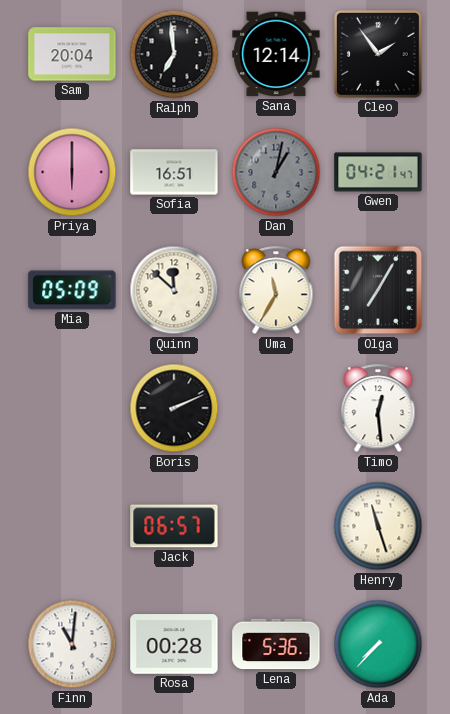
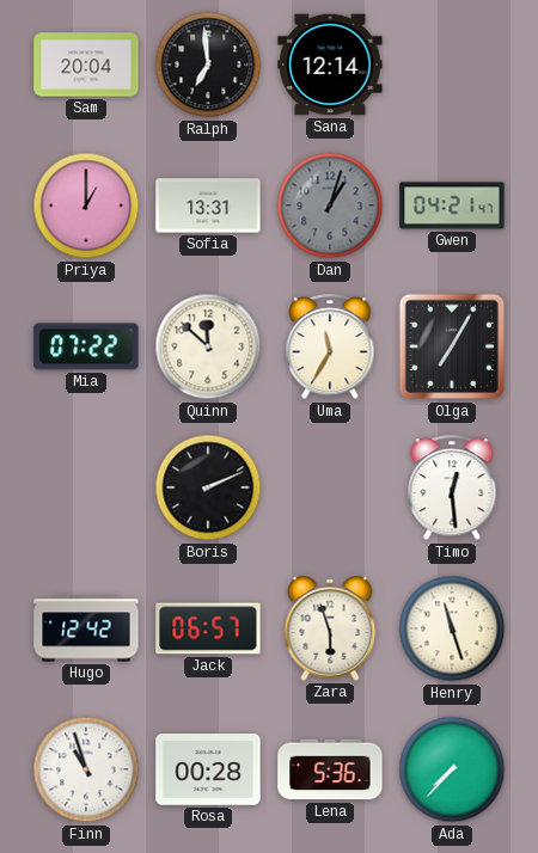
Cleo: 1:54 -> none (378, 54)
Priya: 6:00 -> 1:00 (86, 205)
Sofia: 16:51 -> 13:31 (208, 205)
Dan: 1:02 -> 1:03 (330, 205)
Mia: 05:09 -> 07:22 (86, 346)
Hugo: none -> 12:42 (86, 628)
Zara: none -> 5:57 (330, 628)
Finn: 11:01 -> 10:57 (86, 769)
